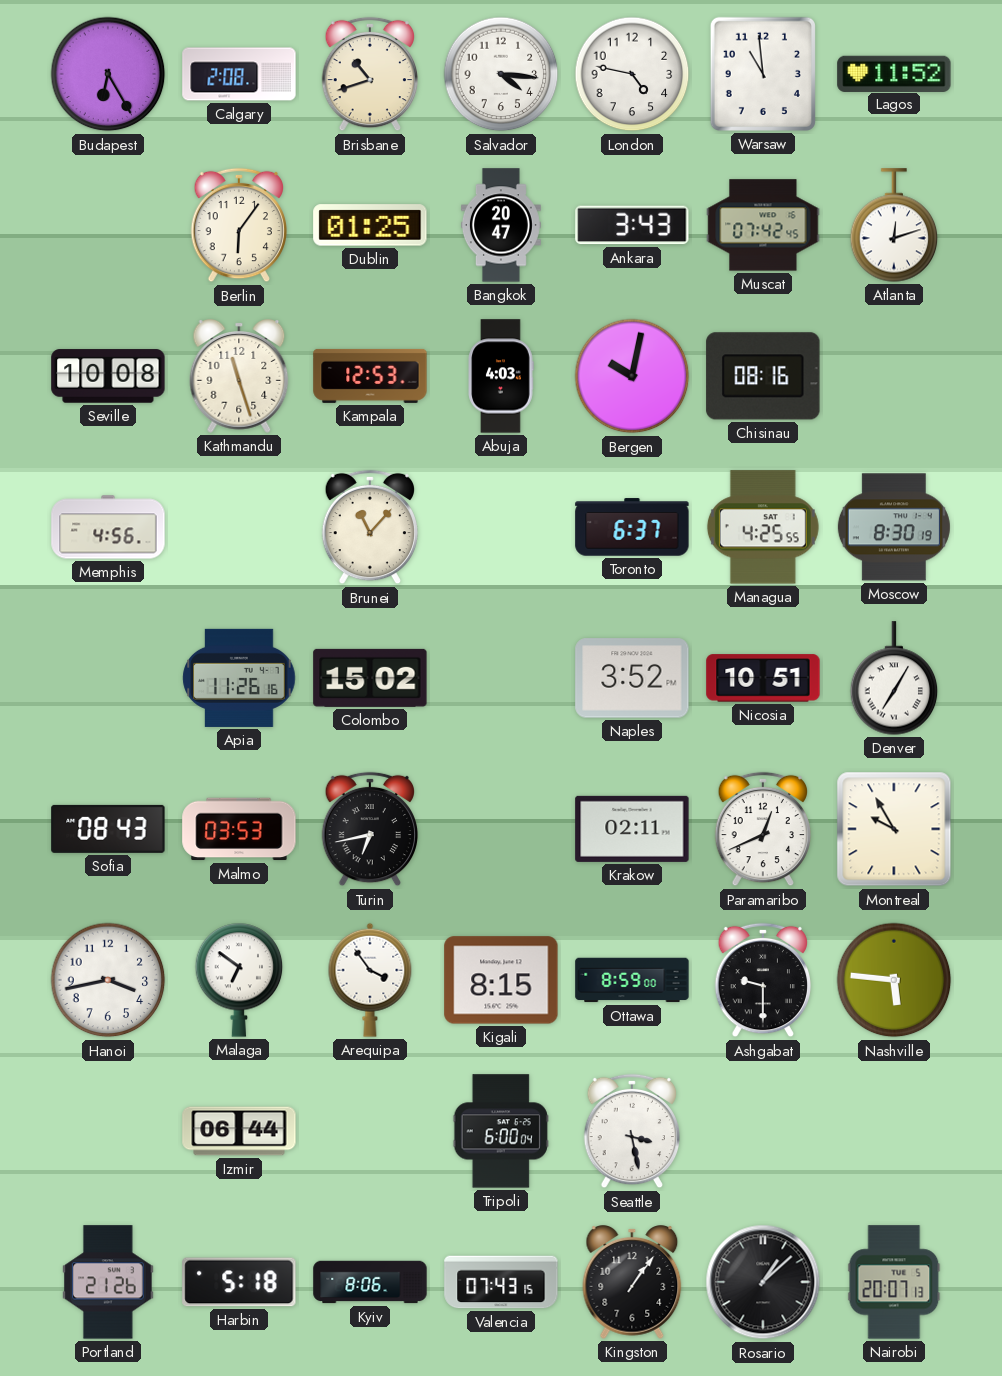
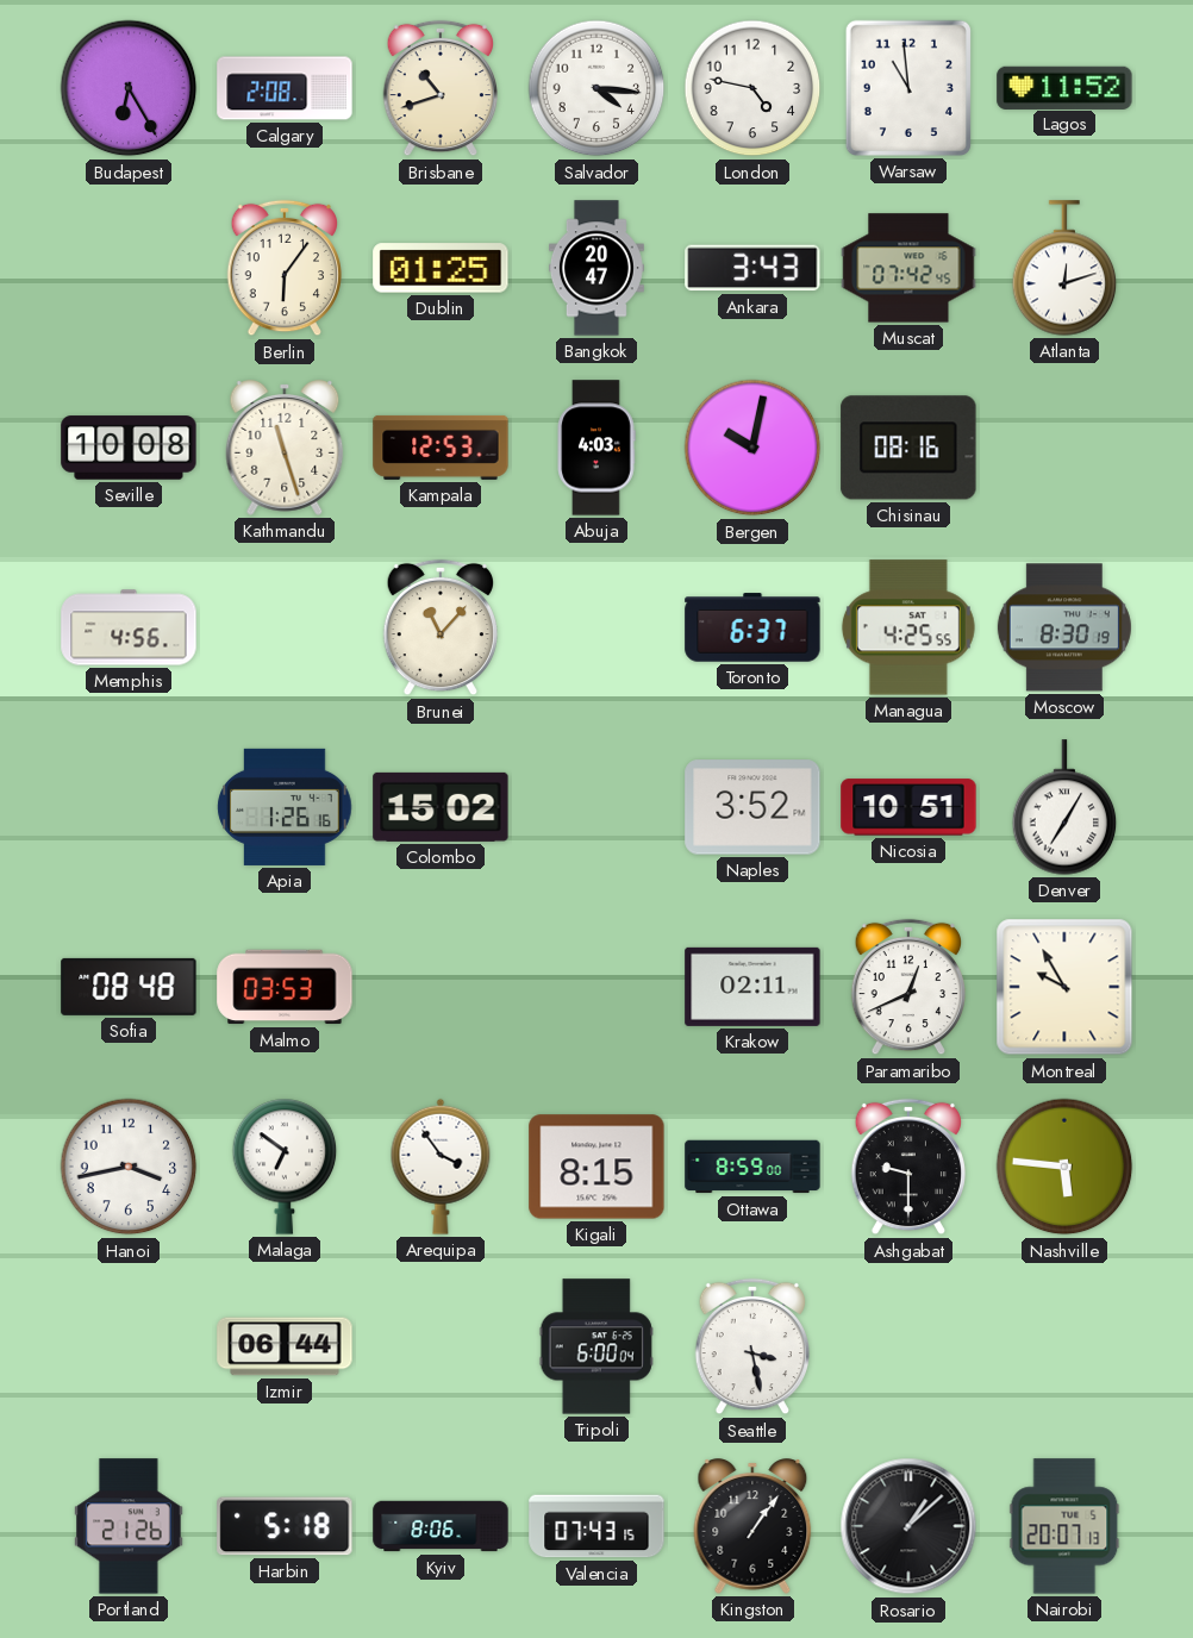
Apia: 11:26 -> 1:26 (285, 807)
Sofia: 08:43 -> 08:48 (129, 987)
Turin: 6:43 -> none (370, 829)
